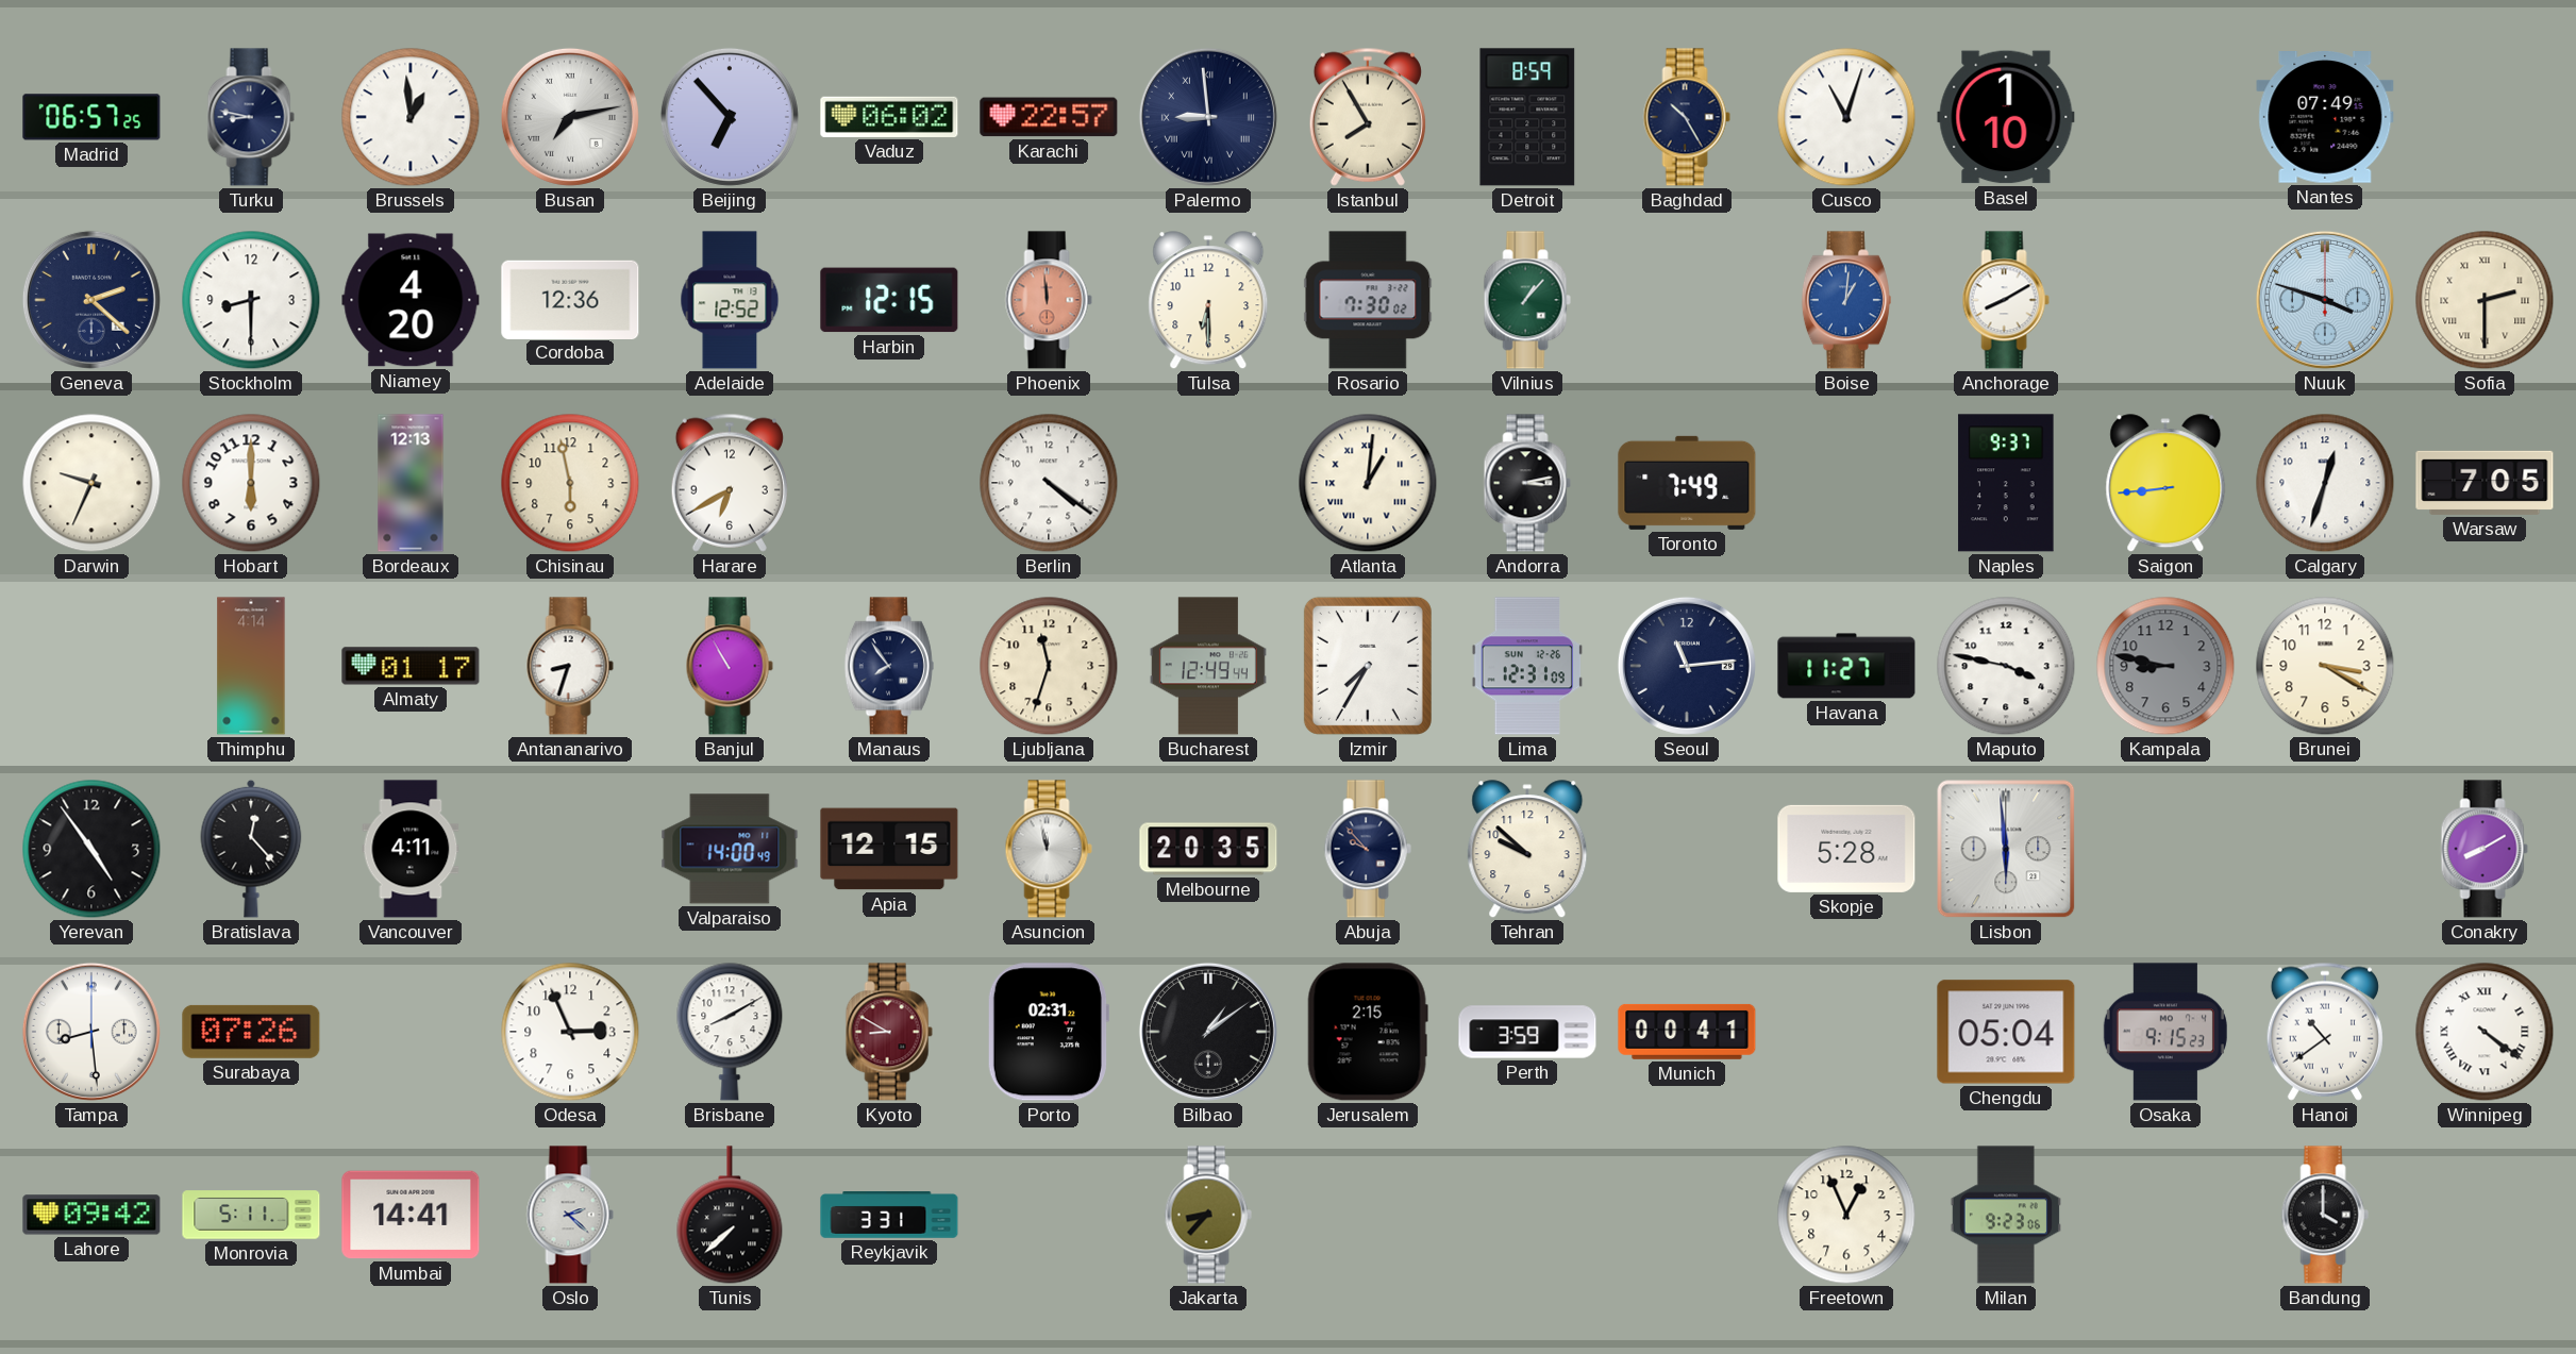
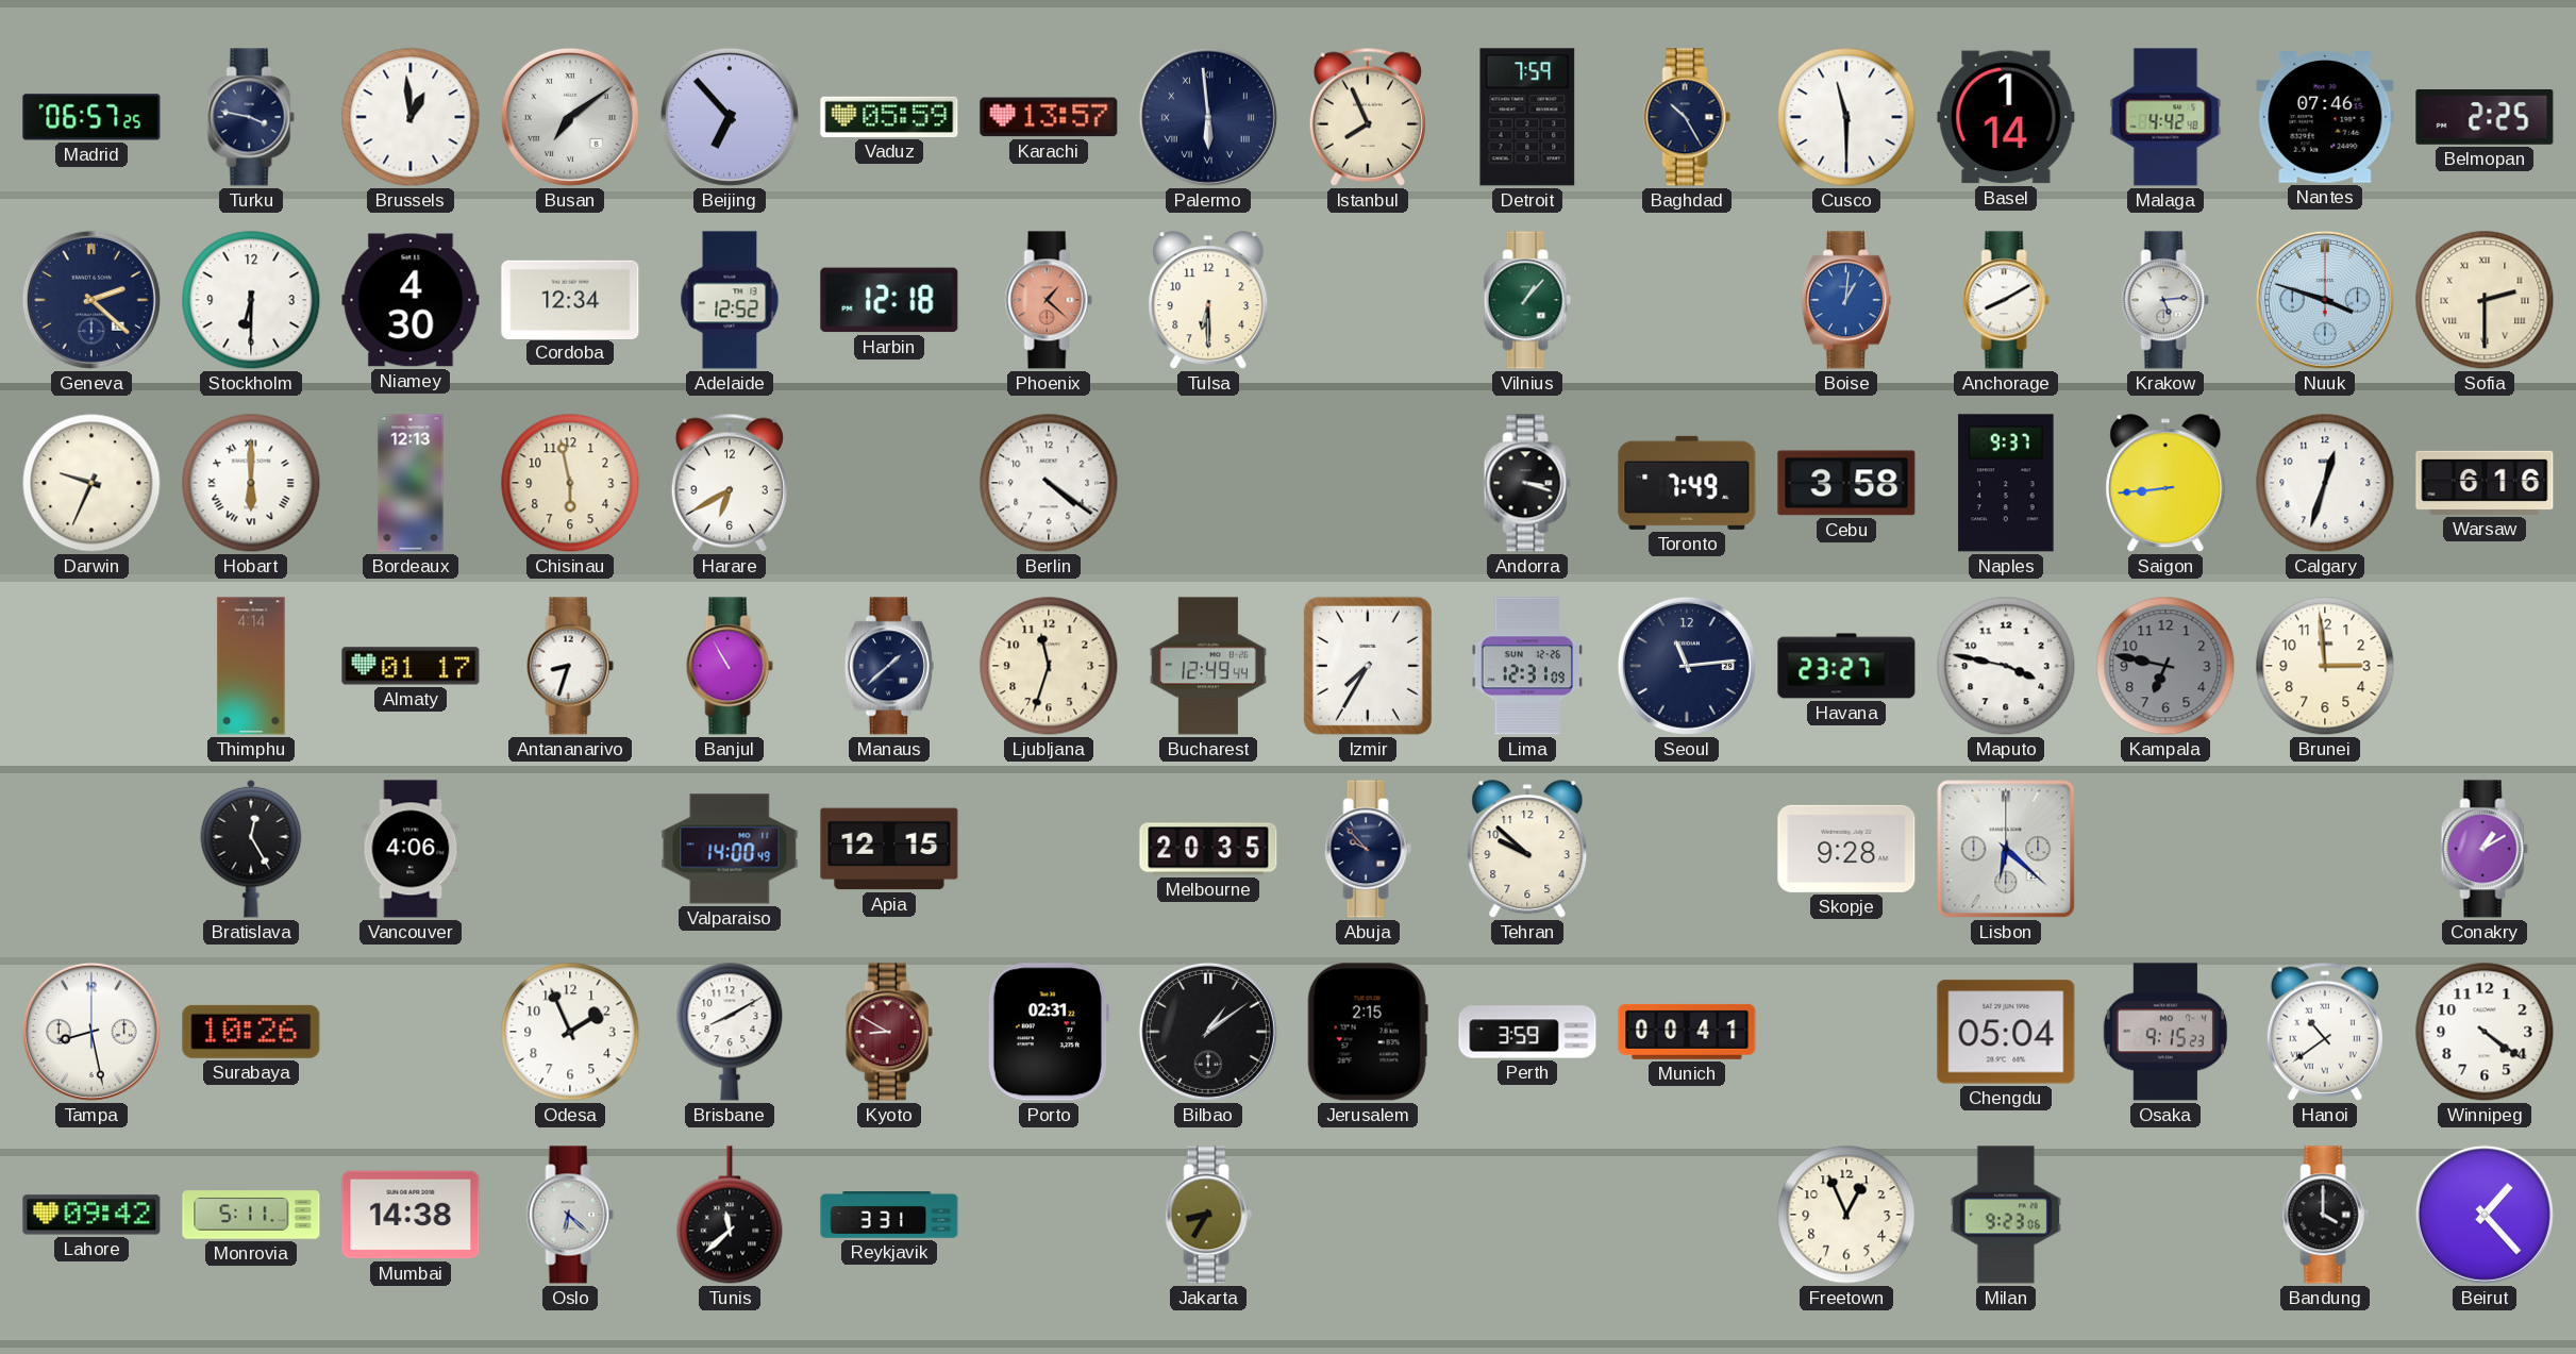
Turku: 8:47 -> 3:47 (251, 117)
Busan: 7:13 -> 7:09 (570, 117)
Vaduz: 06:02 -> 05:59 (889, 117)
Karachi: 22:57 -> 13:57 (1049, 117)
Palermo: 8:59 -> 5:59 (1208, 117)
Istanbul: 7:55 -> 7:56 (1368, 117)
Detroit: 8:59 -> 7:59 (1527, 117)
Cusco: 11:03 -> 11:30 (1846, 117)
Basel: 1:10 -> 1:14 (2006, 117)
Malaga: none -> 4:42 (2165, 117)
Nantes: 07:49 -> 07:46 (2325, 118)
Belmopan: none -> 2:25 (2485, 118)
Stockholm: 8:30 -> 6:30 (251, 300)
Niamey: 4:20 -> 4:30 (411, 300)
Cordoba: 12:36 -> 12:34 (570, 299)
Harbin: 12:15 -> 12:18 (889, 300)
Phoenix: 11:59 -> 1:22 (1049, 300)
Rosario: 7:30 -> none (1368, 300)
Krakow: none -> 5:14 (2165, 300)
Hobart numerals: Arabic -> Roman (251, 483)
Atlanta: 1:01 -> none (1368, 483)
Andorra: 3:13 -> 3:18 (1527, 483)
Cebu: none -> 3:58 (1846, 483)
Warsaw: 7:05 -> 6:16 (2485, 483)
Manaus: 7:54 -> 1:38 (889, 666)
Havana: 11:27 -> 23:27 (1846, 666)
Kampala: 8:47 -> 6:47 (2165, 666)
Brunei: 3:20 -> 2:59 (2325, 666)
Yerevan: 4:54 -> none (91, 849)
Bratislava: 12:23 -> 12:25 (251, 849)
Vancouver: 4:11 -> 4:06 (411, 849)
Asuncion: 11:58 -> none (1049, 849)
Skopje: 5:28 -> 9:28 (1846, 849)
Lisbon: 5:59 -> 6:22 (2006, 849)
Conakry: 8:10 -> 1:10 (2485, 849)
Tampa: 8:29 -> 8:28 (91, 1032)
Surabaya: 07:26 -> 10:26 (251, 1032)
Odesa: 2:56 -> 1:56 (570, 1032)
Winnipeg numerals: Roman -> Arabic (2485, 1032)
Mumbai: 14:41 -> 14:38 (411, 1215)
Oslo: 2:22 -> 6:22 (570, 1215)
Tunis: 7:38 -> 11:38 (730, 1215)
Jakarta: 8:37 -> 8:35 (1208, 1215)
Beirut: none -> 1:23 (2485, 1215)
